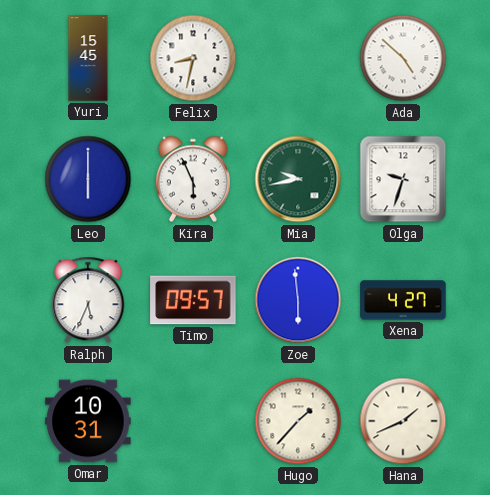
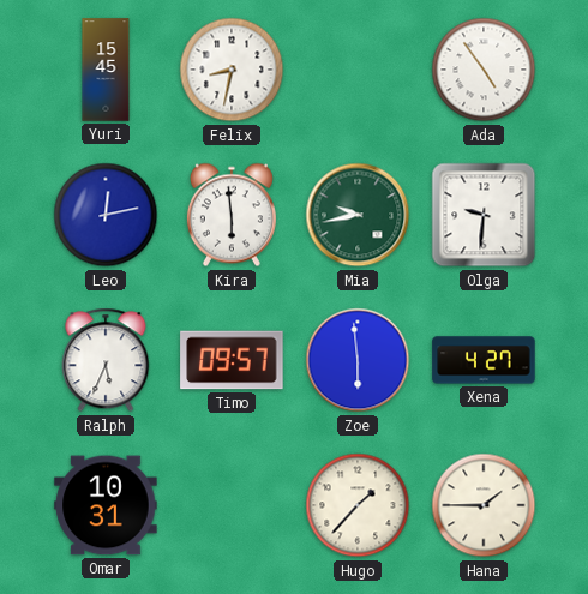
Ada: 4:52 -> 4:54 (484, 70)
Leo: 6:00 -> 12:13 (106, 215)
Kira: 5:56 -> 5:59 (232, 215)
Olga: 9:33 -> 9:31 (484, 215)
Hana: 1:41 -> 1:45 (484, 505)
